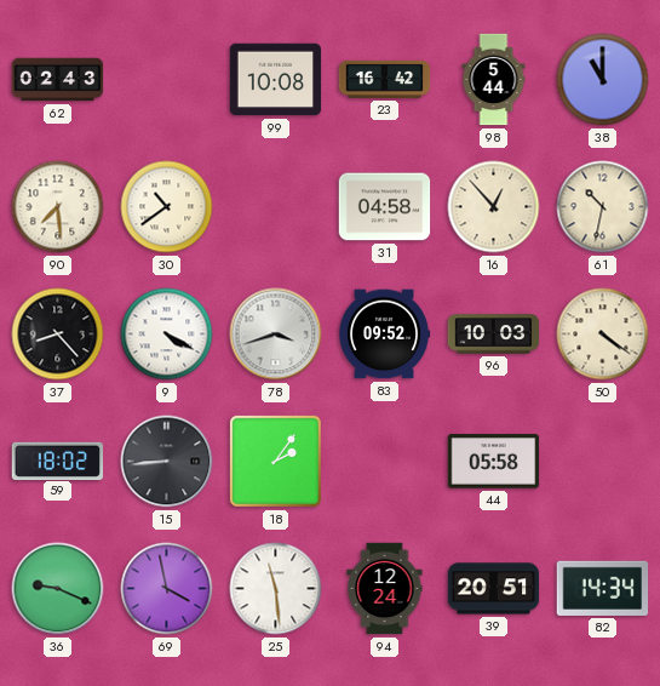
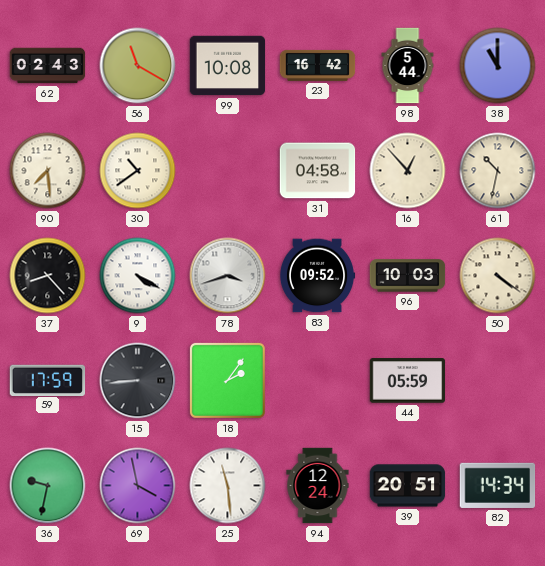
56: none -> 11:20 (138, 66)
59: 18:02 -> 17:59 (48, 380)
44: 05:58 -> 05:59 (408, 381)
36: 9:19 -> 9:32 (48, 486)
